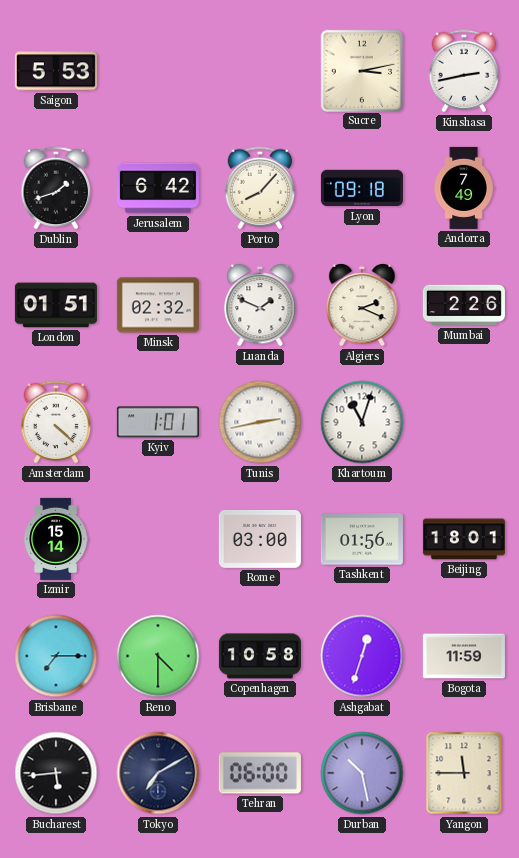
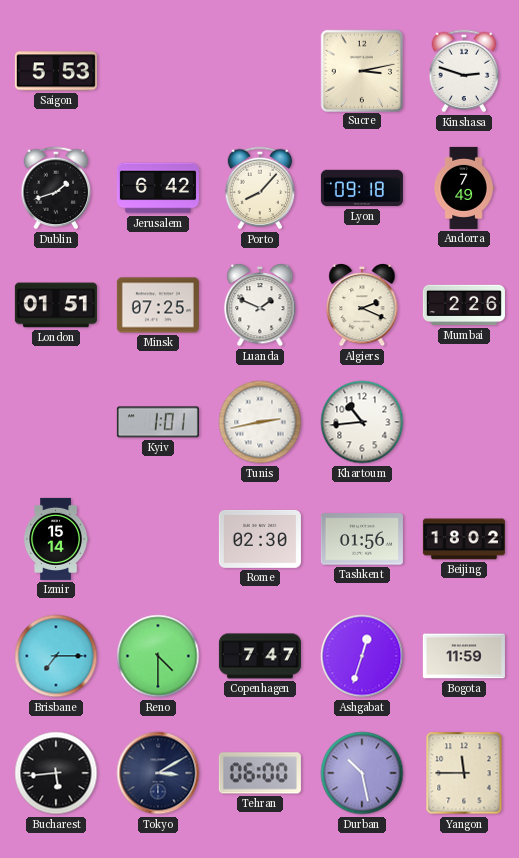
Kinshasa: 2:43 -> 2:48 (464, 71)
Minsk: 02:32 -> 07:25 (158, 305)
Amsterdam: 4:22 -> none (56, 422)
Khartoum: 11:03 -> 10:44 (362, 422)
Rome: 03:00 -> 02:30 (260, 539)
Beijing: 18:01 -> 18:02 (464, 539)
Copenhagen: 10:58 -> 7:47 (260, 656)
Tokyo: 7:10 -> 3:10 (158, 773)
